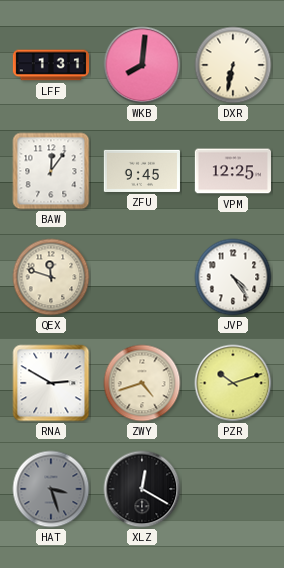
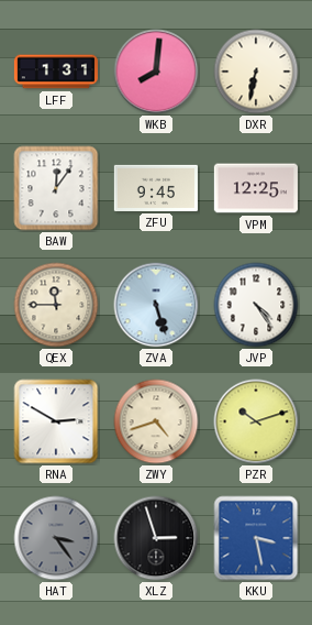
QEX: 11:48 -> 11:45 (56, 305)
ZVA: none -> 5:27 (156, 305)
HAT: 3:27 -> 3:24 (56, 538)
XLZ: 12:20 -> 2:57 (156, 538)
KKU: none -> 3:28 (256, 538)
